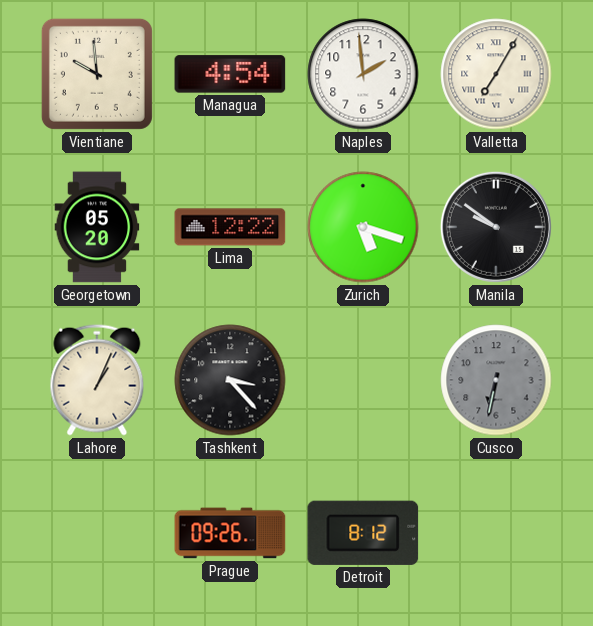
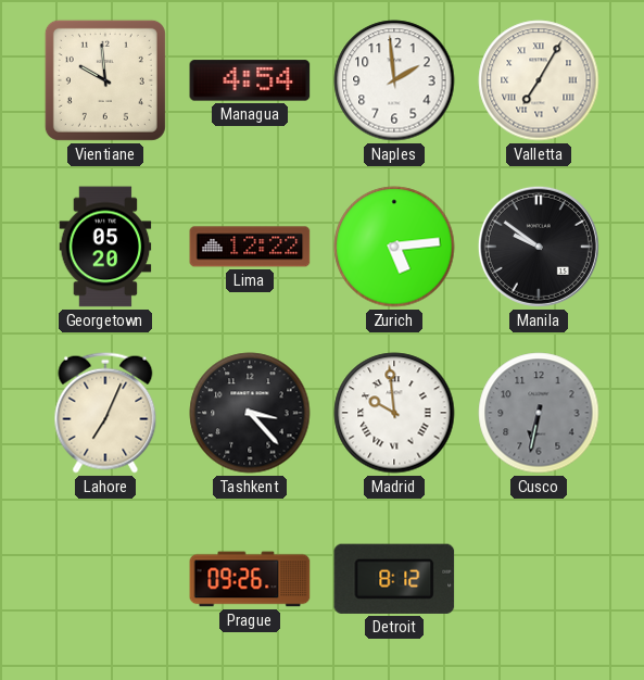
Zurich: 5:18 -> 5:14 (394, 247)
Lahore: 1:04 -> 7:04 (105, 413)
Madrid: none -> 9:59 (394, 413)
